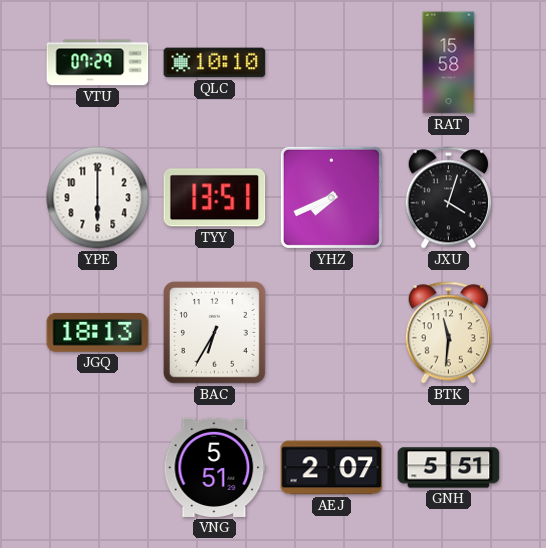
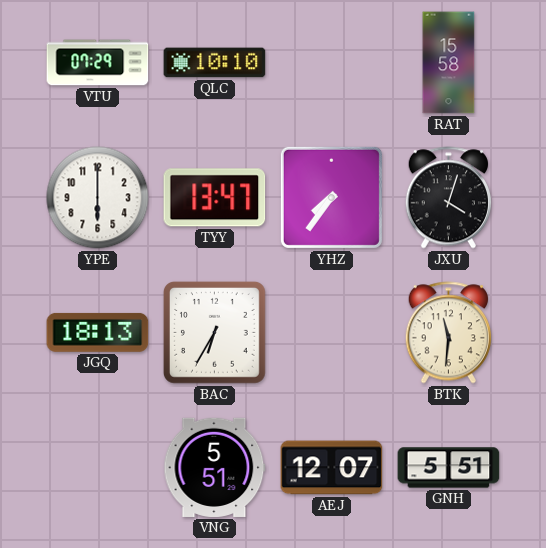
TYY: 13:51 -> 13:47 (215, 198)
YHZ: 7:41 -> 7:36 (331, 197)
AEJ: 2:07 -> 12:07 (332, 468)
